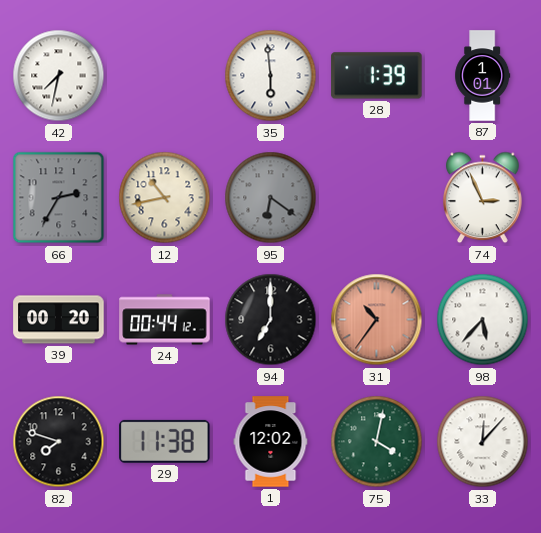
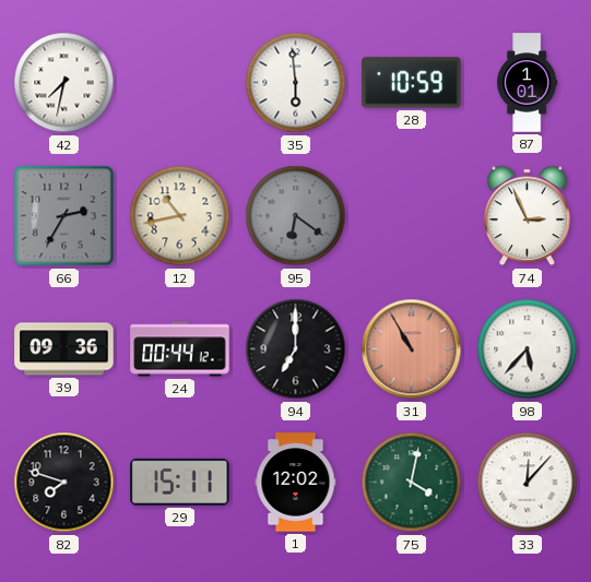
28: 1:39 -> 10:59 (412, 83)
39: 00:20 -> 09:36 (64, 349)
31: 10:36 -> 10:55 (412, 349)
29: 11:38 -> 15:11 (180, 482)
